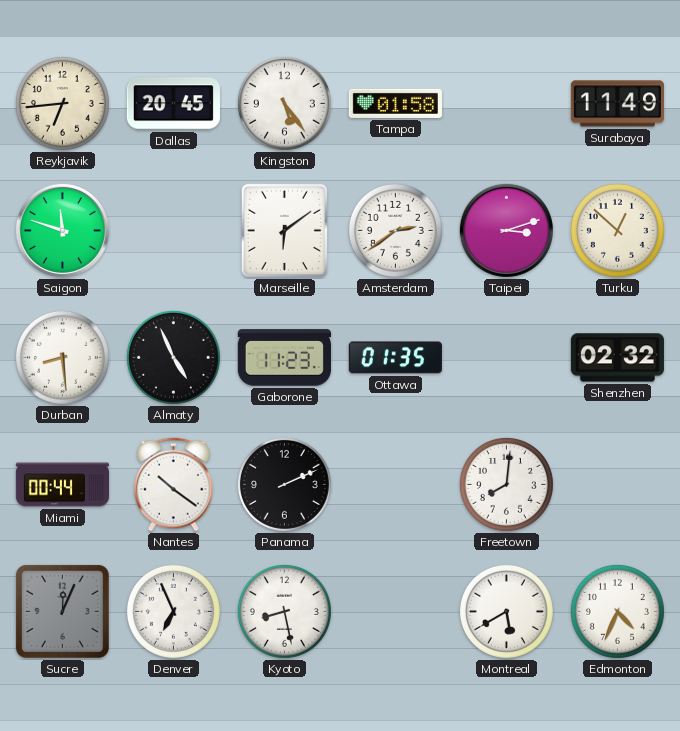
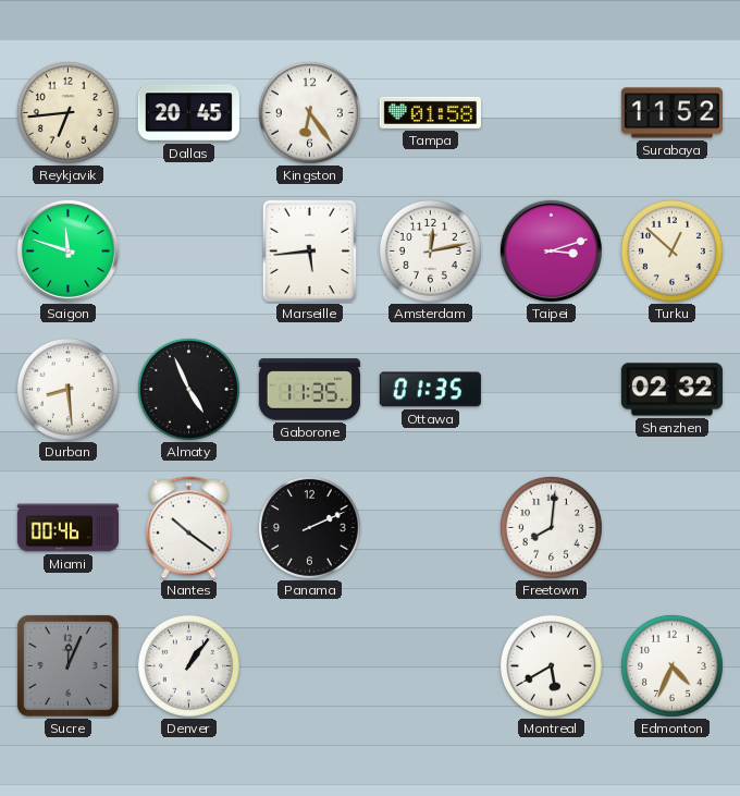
Kingston: 5:24 -> 6:24 (309, 112)
Surabaya: 11:49 -> 11:52 (671, 113)
Marseille: 6:09 -> 5:44 (309, 250)
Amsterdam: 2:39 -> 12:13 (430, 250)
Gaborone: 11:23 -> 11:35 (309, 390)
Miami: 00:44 -> 00:46 (67, 528)
Denver: 6:56 -> 1:06 (188, 665)
Kyoto: 8:28 -> none (284, 611)
